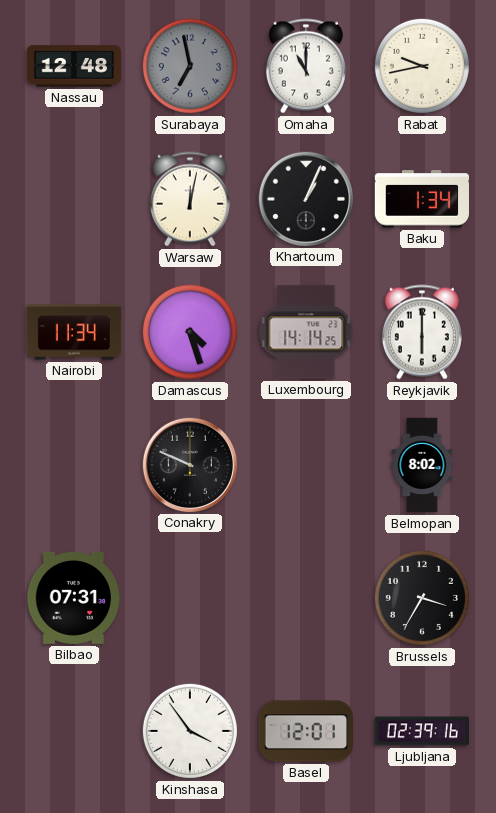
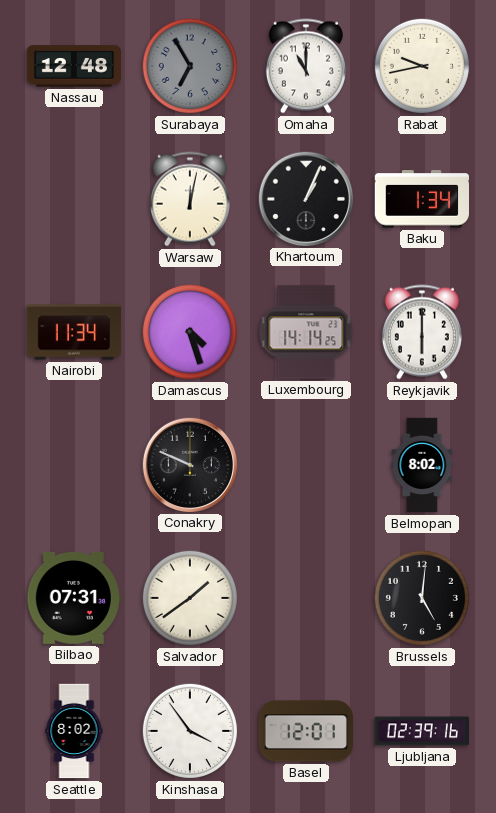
Surabaya: 6:58 -> 6:55 (190, 66)
Salvador: none -> 1:39 (190, 598)
Brussels: 3:35 -> 5:01 (422, 598)
Seattle: none -> 8:02 (74, 731)
